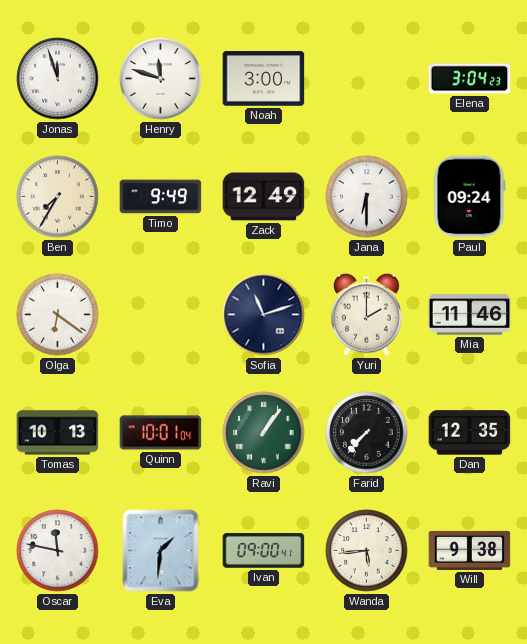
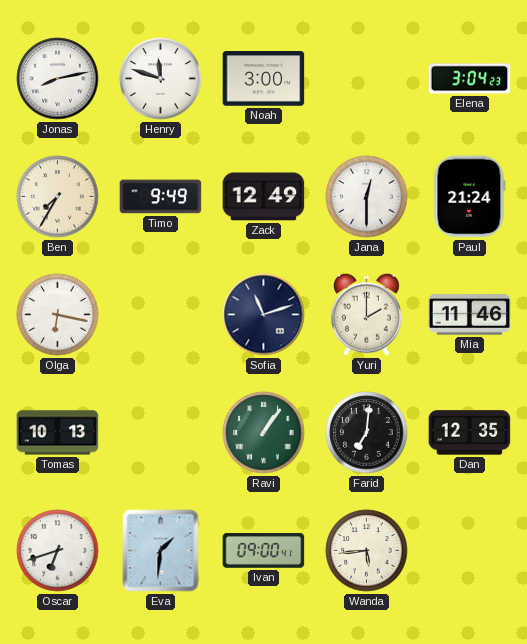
Jonas: 11:57 -> 8:13 (58, 79)
Jana: 6:30 -> 12:30 (367, 197)
Paul: 09:24 -> 21:24 (470, 197)
Olga: 6:21 -> 6:17 (58, 315)
Quinn: 10:01 -> none (161, 433)
Farid: 7:37 -> 7:01 (367, 433)
Oscar: 11:47 -> 6:42 (58, 551)
Will: 9:38 -> none (470, 550)
